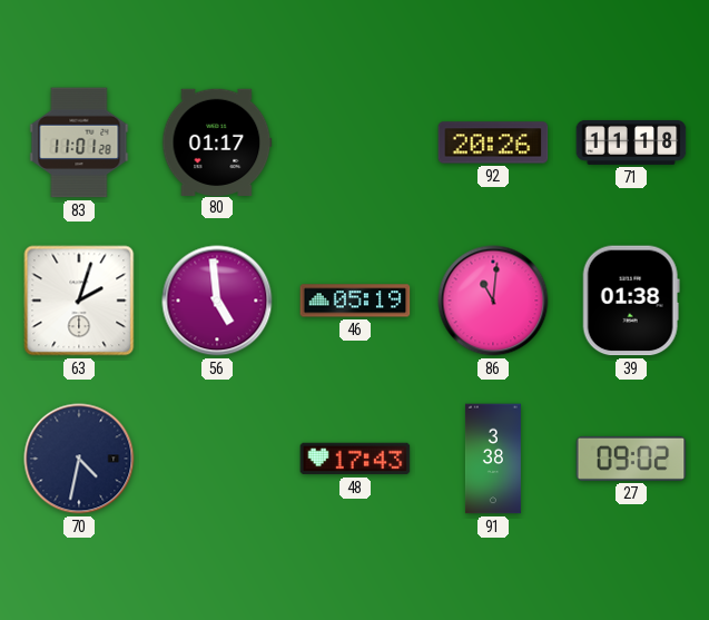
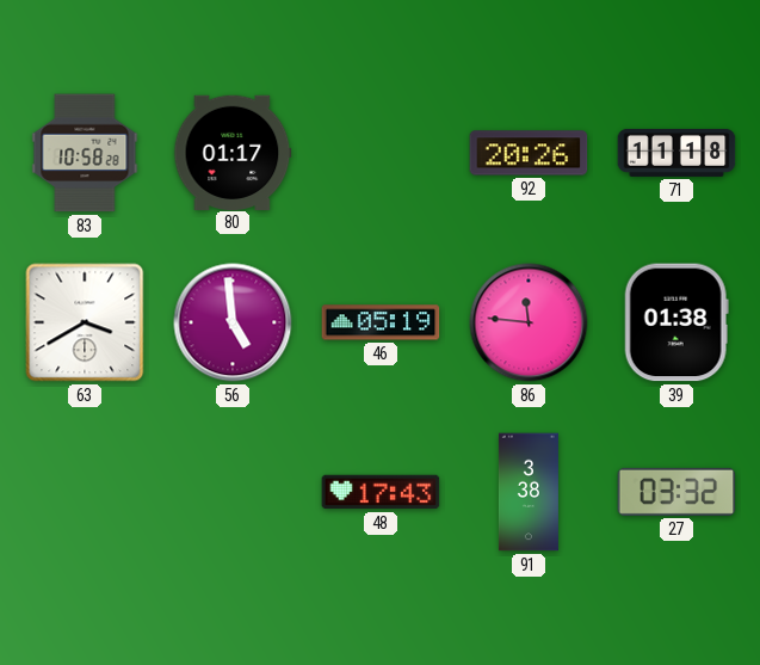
83: 11:01 -> 10:58 (85, 153)
63: 2:03 -> 3:40 (85, 322)
86: 11:01 -> 11:46 (529, 322)
70: 4:32 -> none (79, 459)
27: 09:02 -> 03:32 (676, 492)
